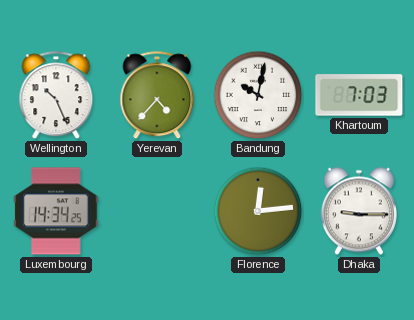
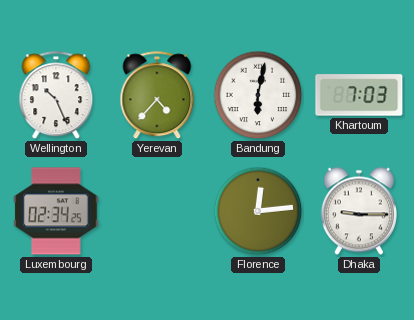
Bandung: 10:02 -> 6:02 (258, 95)
Luxembourg: 14:34 -> 02:34 (56, 211)
